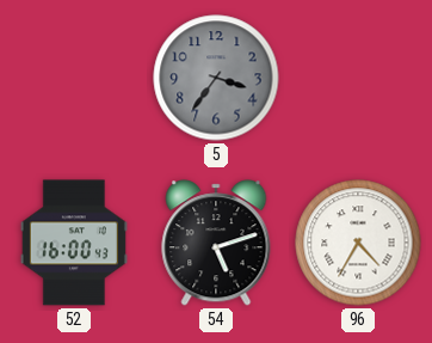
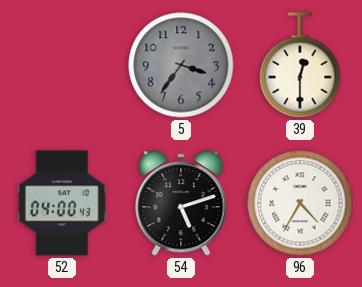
39: none -> 12:30 (300, 65)
52: 16:00 -> 04:00 (62, 203)
